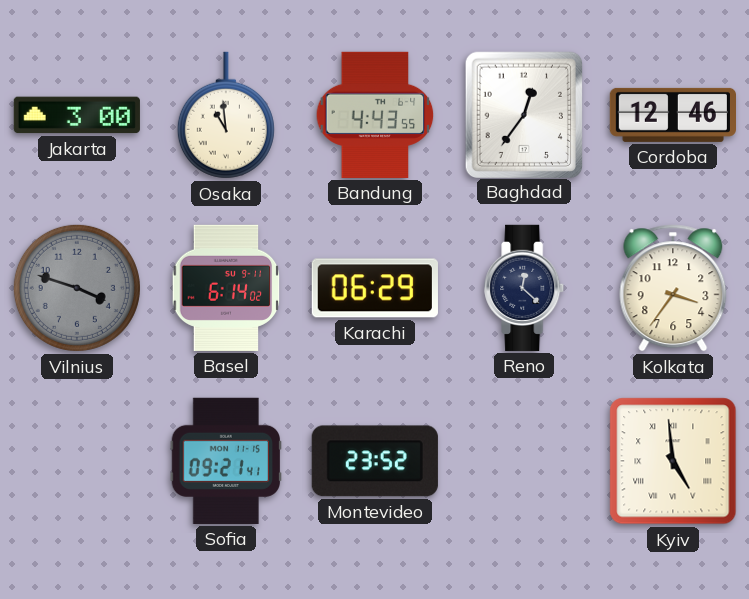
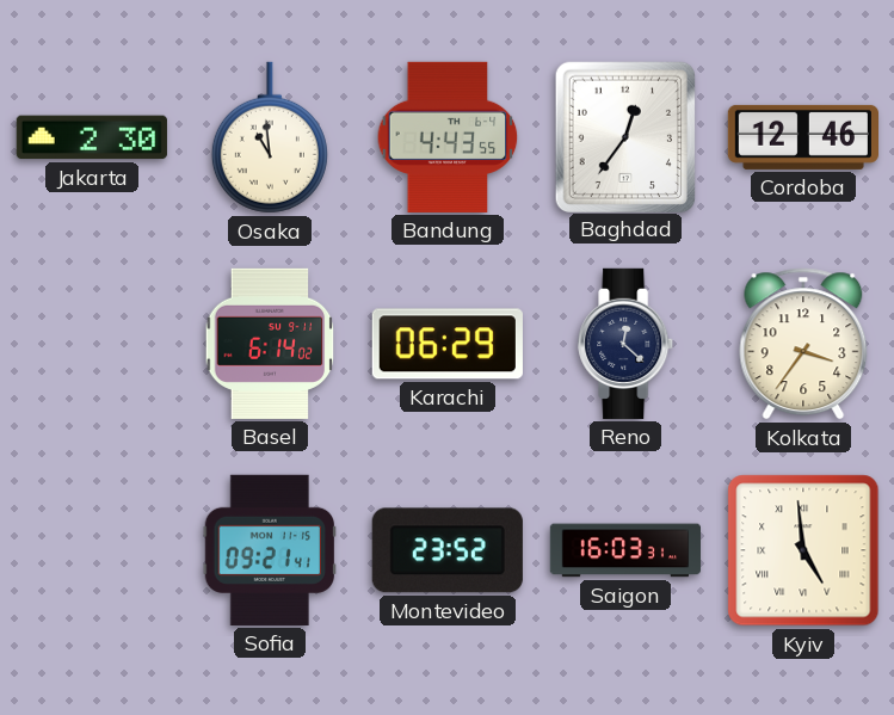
Jakarta: 3:00 -> 2:30 (92, 137)
Vilnius: 3:48 -> none (77, 288)
Saigon: none -> 16:03 (624, 550)
